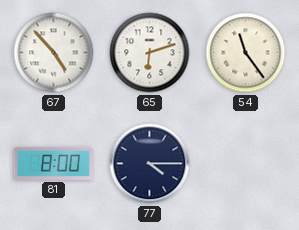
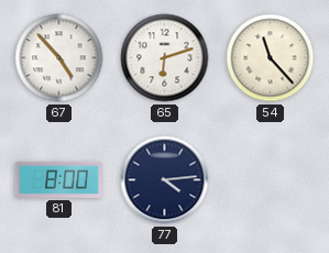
54: 11:24 -> 11:23 (271, 58)
77: 4:15 -> 4:14 (165, 180)
